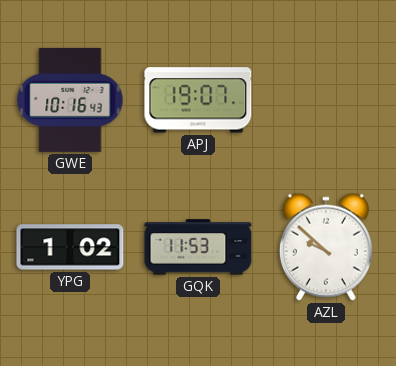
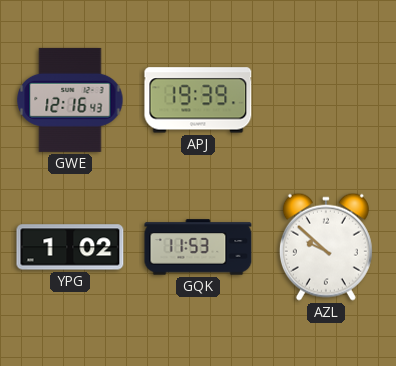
GWE: 10:16 -> 12:16 (70, 100)
APJ: 19:07 -> 19:39 (198, 100)
